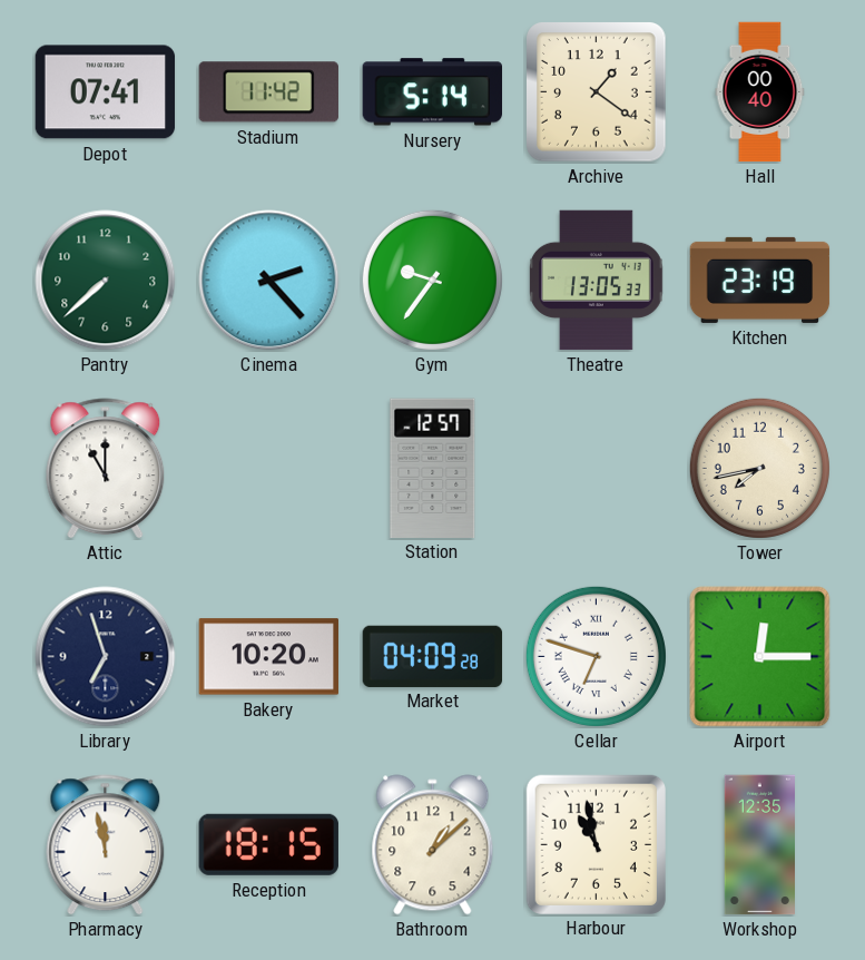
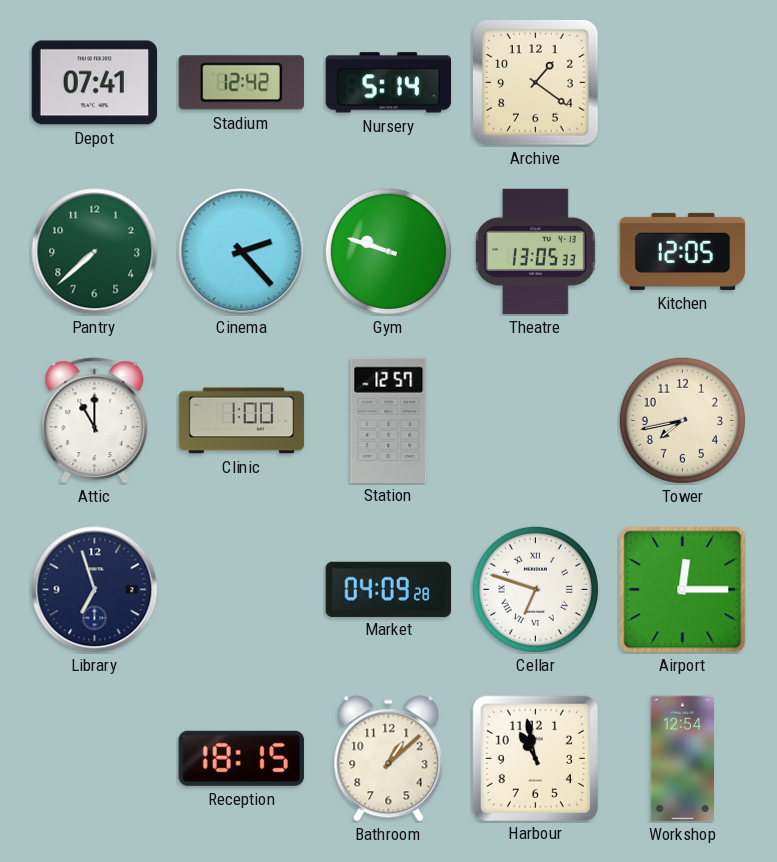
Stadium: 11:42 -> 12:42 (241, 83)
Hall: 00:40 -> none (760, 92)
Gym: 9:36 -> 9:48 (388, 251)
Kitchen: 23:19 -> 12:05 (683, 251)
Clinic: none -> 1:00 (242, 421)
Bakery: 10:20 -> none (269, 657)
Pharmacy: 11:58 -> none (106, 845)
Workshop: 12:35 -> 12:54 (682, 759)
